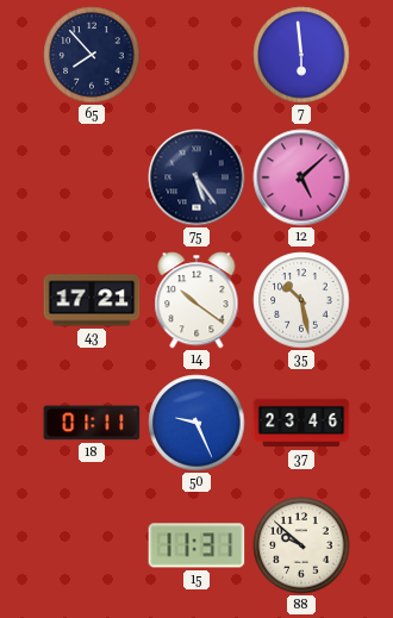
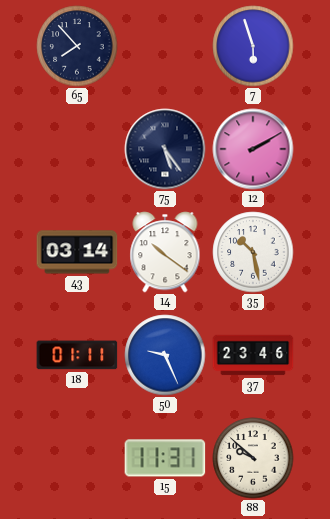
7: 5:59 -> 5:57 (253, 46)
12: 5:08 -> 2:10 (253, 149)
43: 17:21 -> 03:14 (77, 252)
